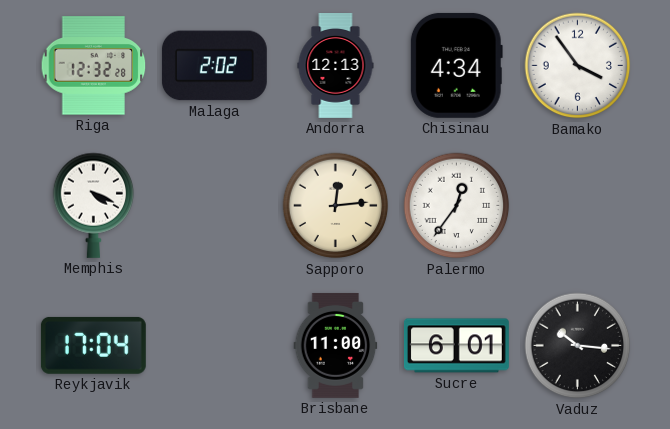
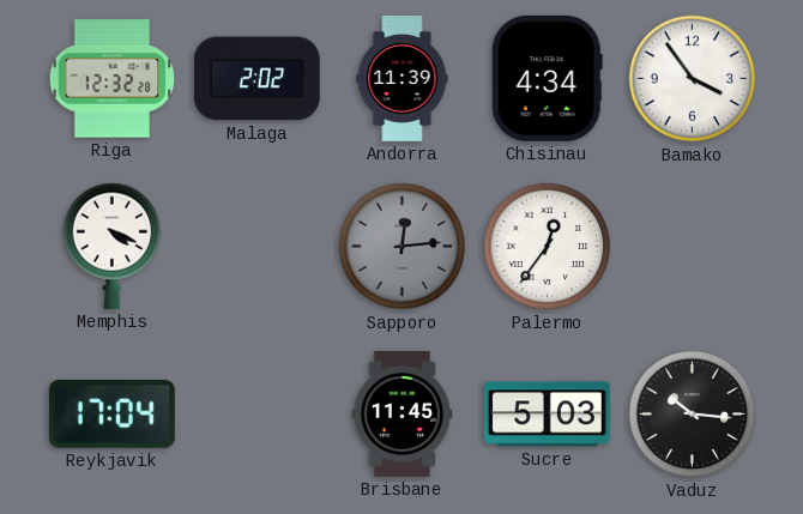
Andorra: 12:13 -> 11:39 (403, 79)
Sapporo dial: cream -> grey (403, 247)
Brisbane: 11:00 -> 11:45 (403, 413)
Sucre: 6:01 -> 5:03 (547, 415)
